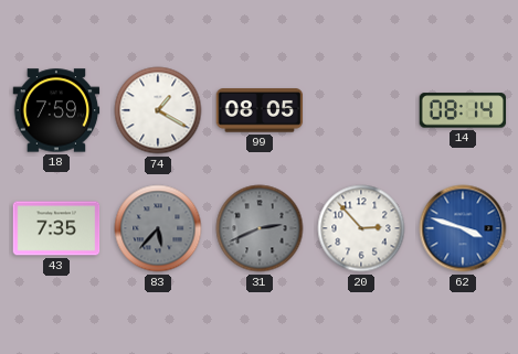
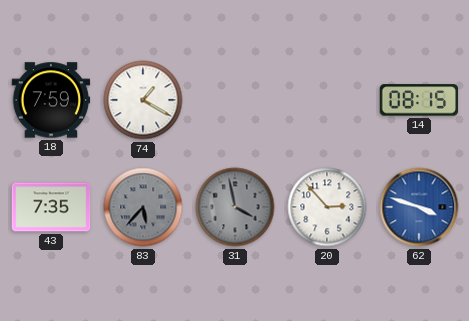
99: 08:05 -> none (260, 110)
14: 08:14 -> 08:15 (419, 100)
31: 2:41 -> 3:58 (235, 207)
